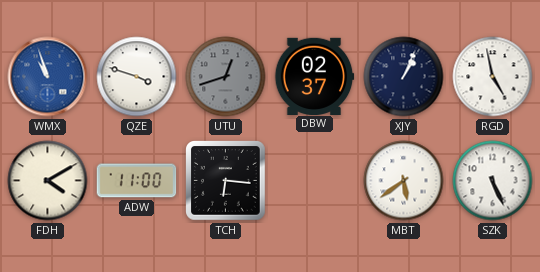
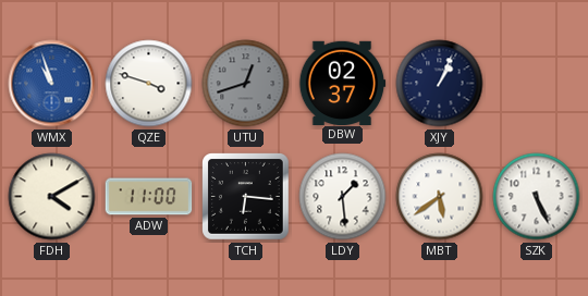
RGD: 4:58 -> none (493, 77)
LDY: none -> 1:29 (343, 197)
